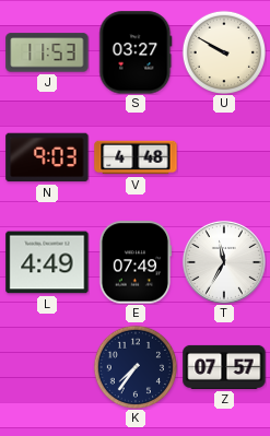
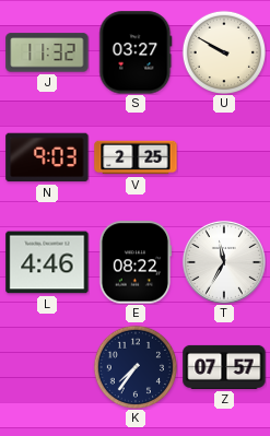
J: 11:53 -> 11:32 (47, 52)
V: 4:48 -> 2:25 (136, 157)
L: 4:49 -> 4:46 (47, 262)
E: 07:49 -> 08:22 (136, 262)
